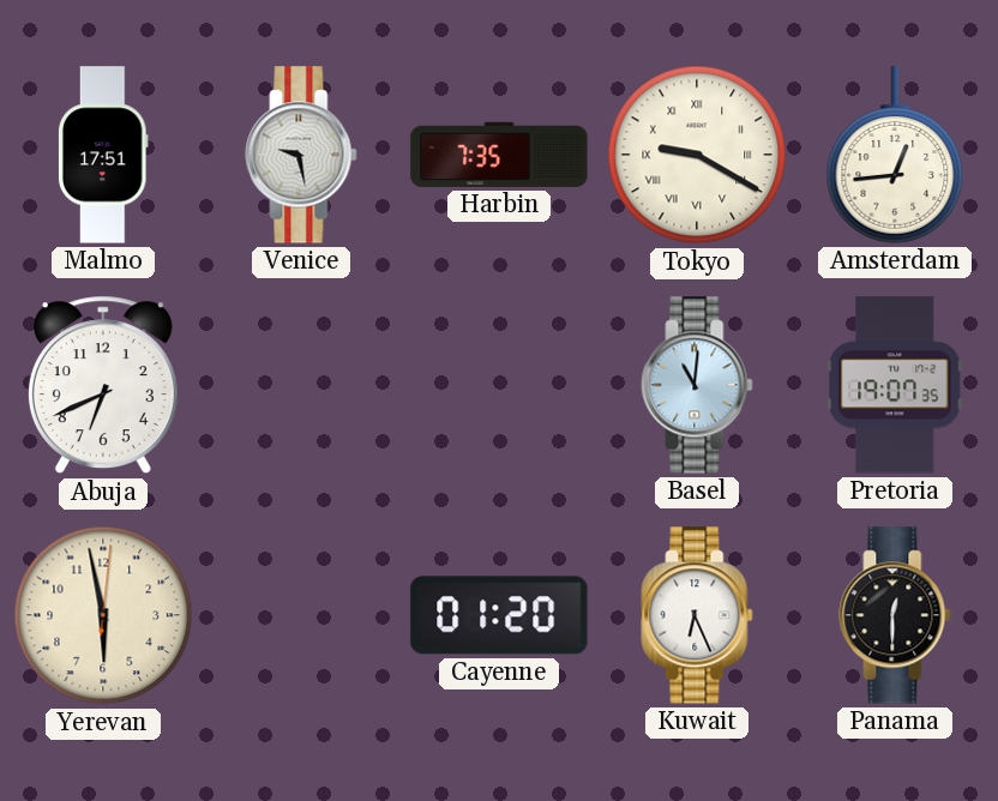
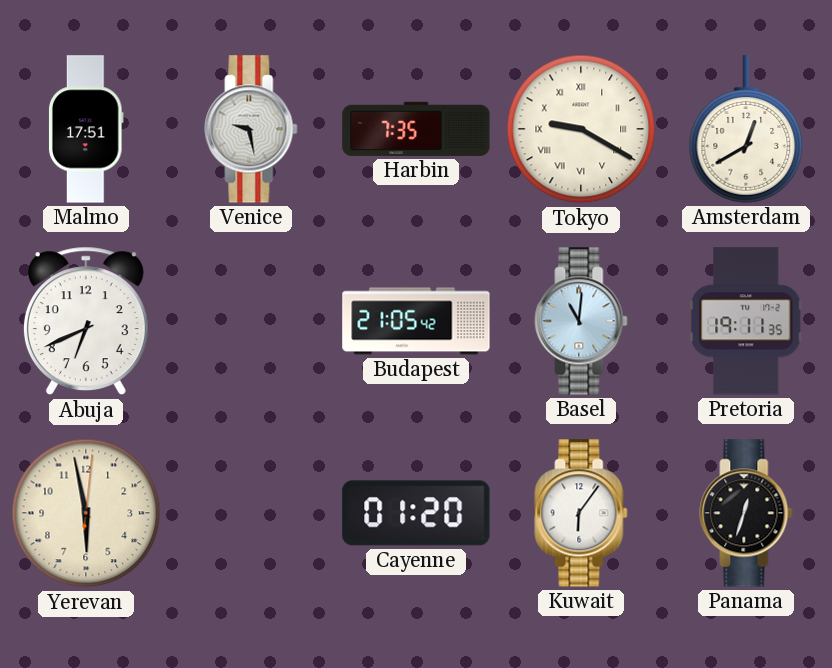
Amsterdam: 12:44 -> 12:40 (746, 129)
Budapest: none -> 21:05 (416, 321)
Pretoria: 19:07 -> 19:11 (746, 321)
Kuwait: 6:26 -> 6:06 (581, 513)
Panama: 12:30 -> 12:33 (746, 513)
